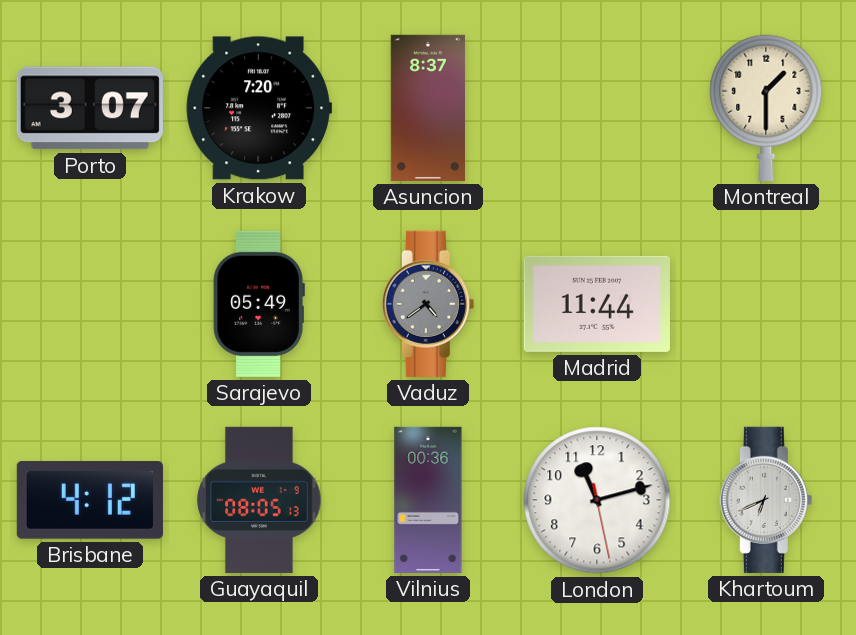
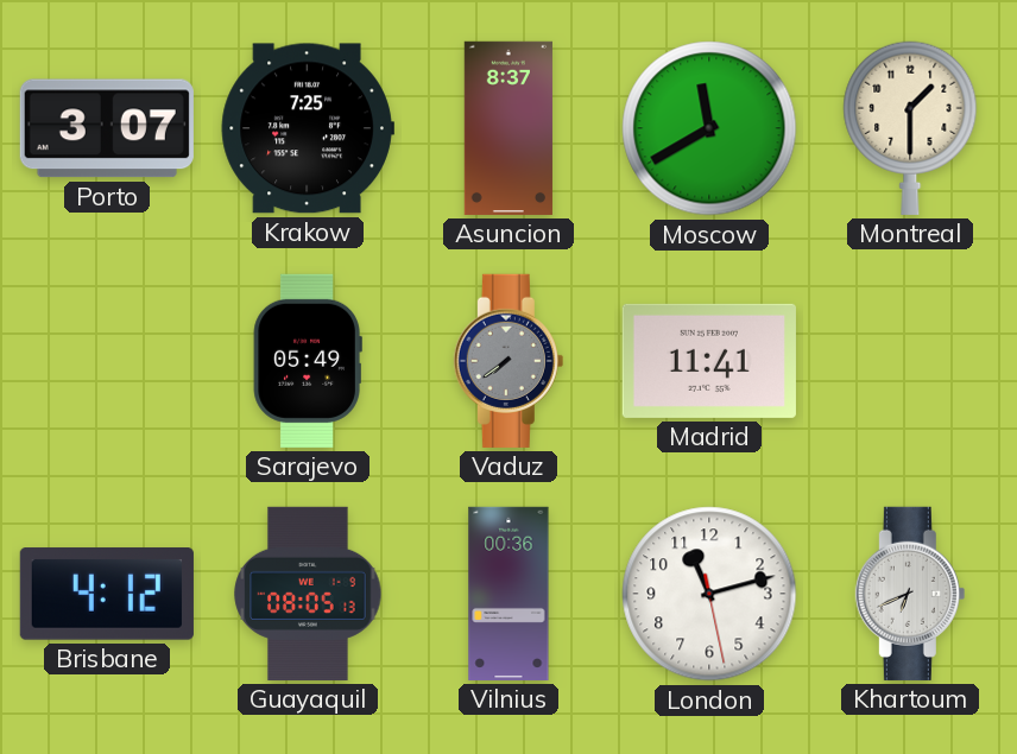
Krakow: 7:20 -> 7:25 (308, 128)
Moscow: none -> 11:40 (709, 128)
Vaduz: 4:39 -> 7:39 (508, 361)
Madrid: 11:44 -> 11:41 (709, 361)
